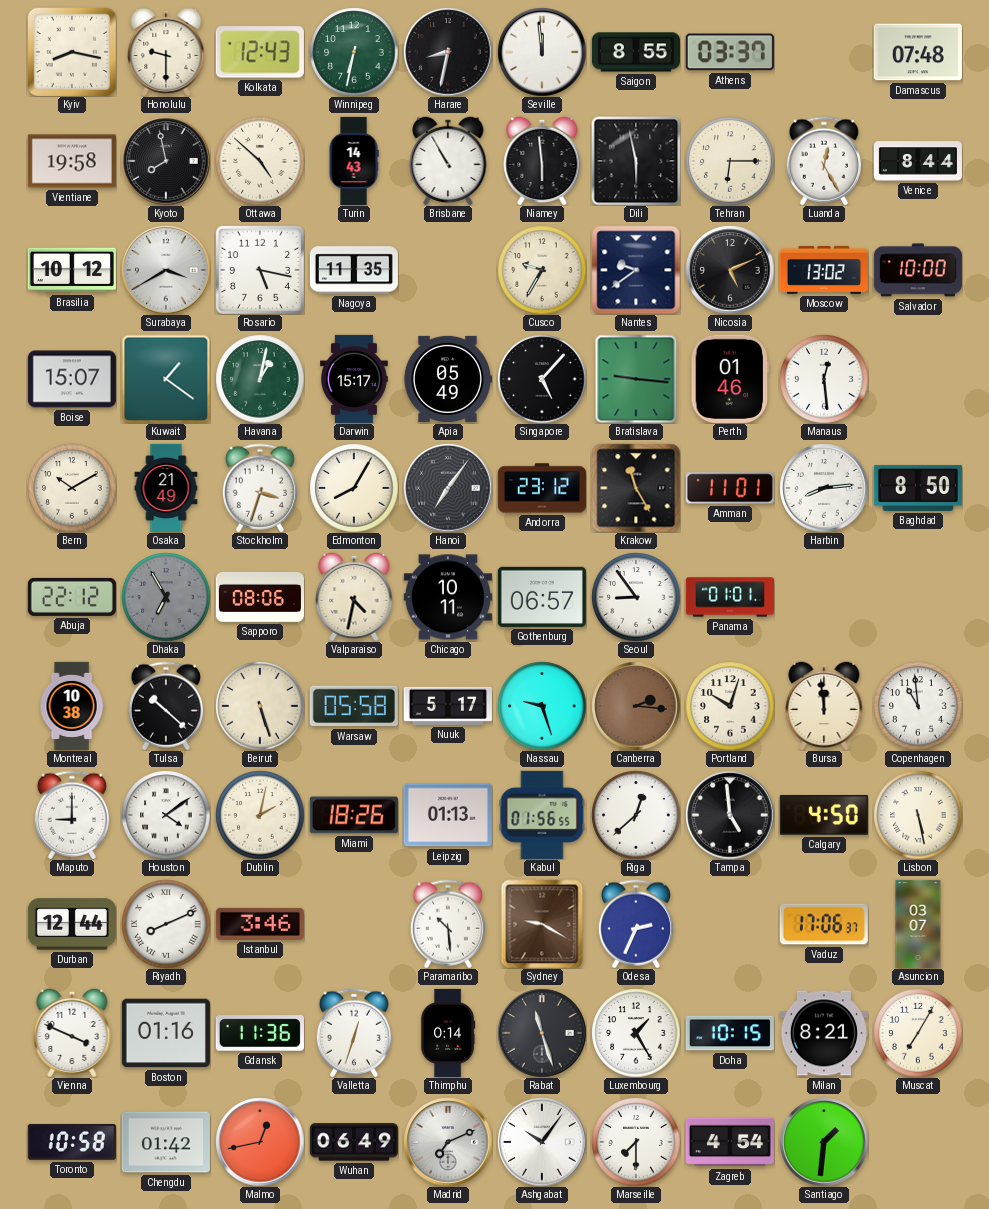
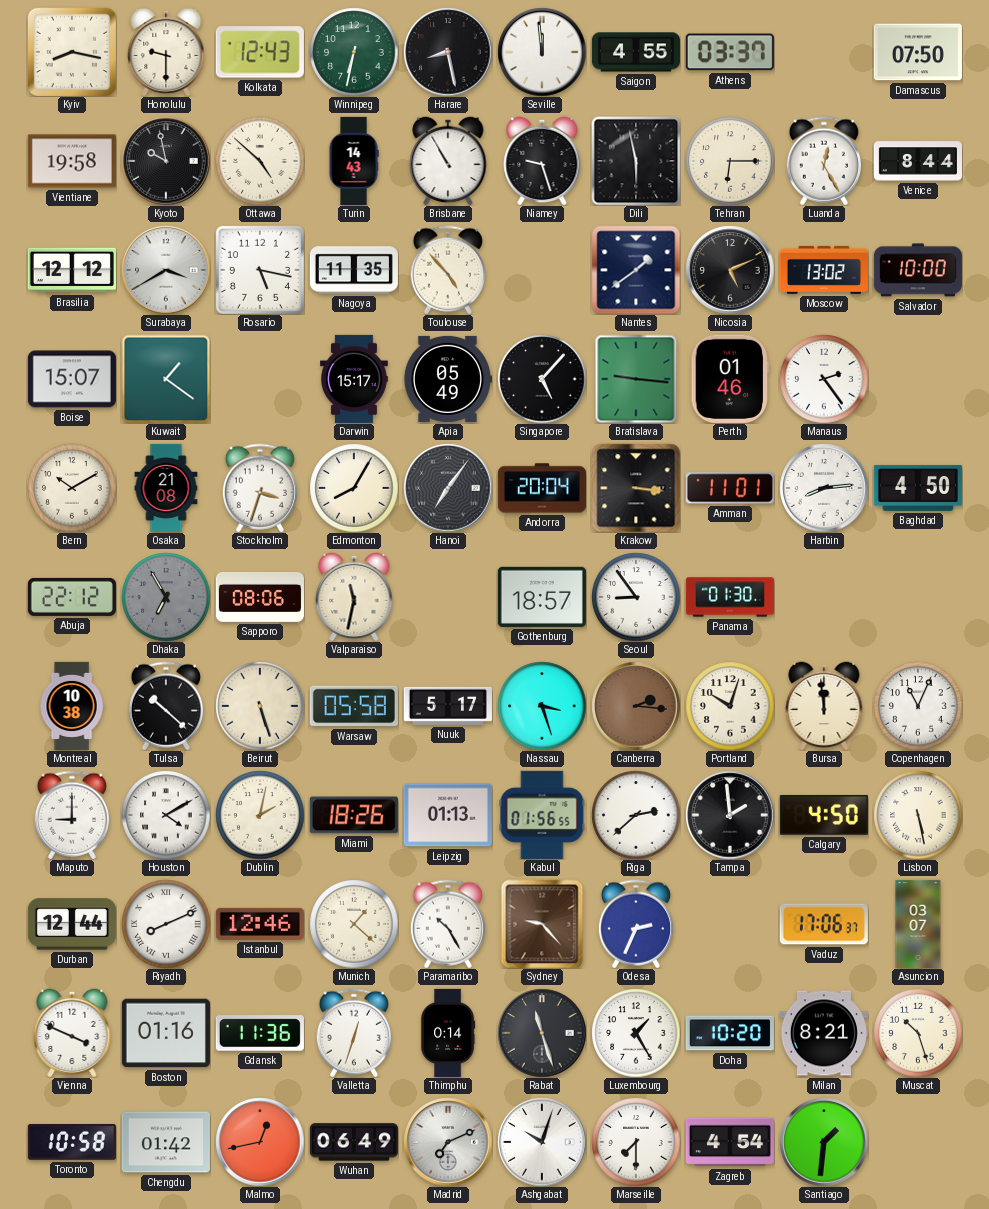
Harare: 8:32 -> 8:28 (448, 52)
Saigon: 8:55 -> 4:55 (636, 52)
Damascus: 07:48 -> 07:50 (918, 52)
Kyoto: 7:58 -> 9:58 (166, 161)
Niamey: 5:59 -> 9:27 (542, 161)
Brasilia: 10:12 -> 12:12 (72, 270)
Toulouse: none -> 4:53 (448, 270)
Cusco: 9:35 -> none (542, 270)
Nantes: 9:39 -> 1:39 (636, 270)
Havana: 1:02 -> none (260, 379)
Manaus: 12:29 -> 2:24 (824, 379)
Osaka: 21:49 -> 21:08 (166, 487)
Andorra: 23:12 -> 20:04 (542, 488)
Krakow: 11:25 -> 3:16 (636, 488)
Baghdad: 8:50 -> 4:50 (918, 488)
Valparaiso: 4:32 -> 11:32 (354, 597)
Chicago: 10:11 -> none (448, 597)
Gothenburg: 06:57 -> 18:57 (542, 597)
Panama: 01:01 -> 01:30 (730, 597)
Nassau: 9:27 -> 3:27 (542, 706)
Copenhagen: 10:59 -> 11:04 (918, 706)
Houston: 4:09 -> 4:10 (166, 815)
Riga: 12:38 -> 2:38 (636, 815)
Tampa: 4:59 -> 1:59 (730, 815)
Istanbul: 3:46 -> 12:46 (260, 924)
Munich: none -> 1:22 (354, 924)
Paramaribo: 10:29 -> 10:25 (448, 924)
Sydney: 9:20 -> 9:23 (542, 924)
Doha: 10:15 -> 10:20 (730, 1033)
Muscat: 7:05 -> 10:27 (918, 1033)
Ashgabat: 10:06 -> 10:03 (542, 1142)
